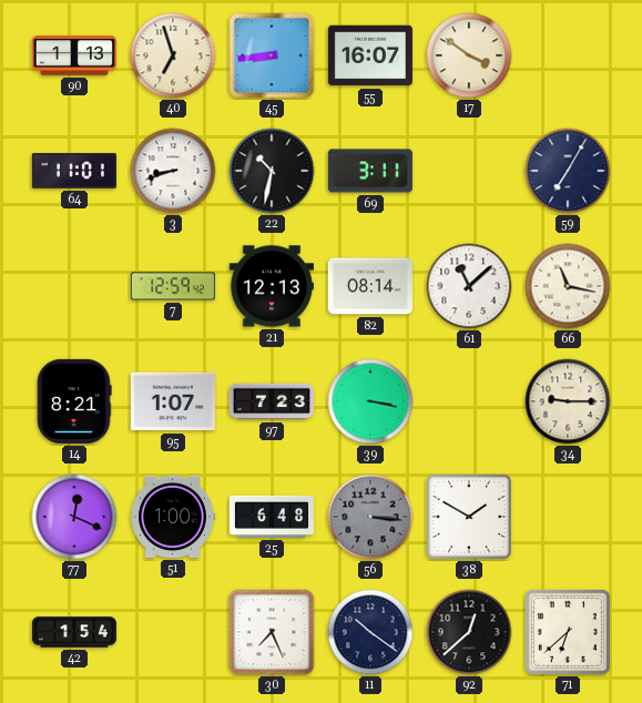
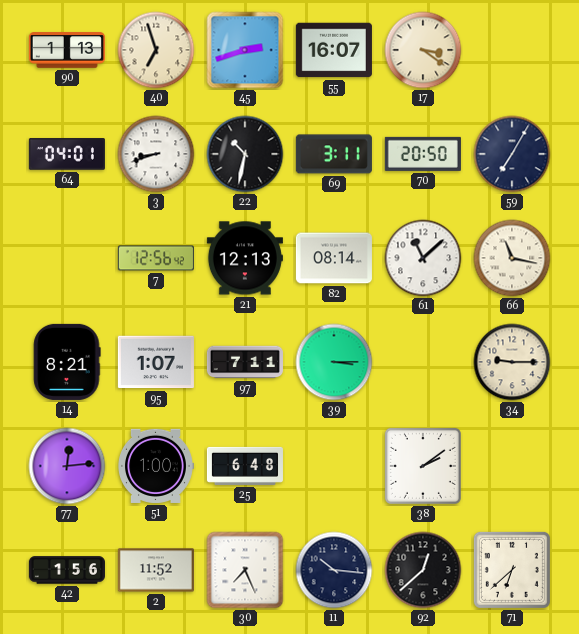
45: 8:44 -> 2:42 (245, 50)
17: 3:51 -> 3:21 (423, 50)
64: 11:01 -> 04:01 (67, 154)
70: none -> 20:50 (423, 154)
7: 12:59 -> 12:56 (156, 258)
97: 7:23 -> 7:11 (245, 362)
39: 3:17 -> 3:15 (334, 362)
77: 12:19 -> 12:14 (67, 466)
56: 3:16 -> none (370, 517)
38: 1:50 -> 2:09 (423, 466)
42: 1:54 -> 1:56 (67, 570)
2: none -> 11:52 (156, 570)
11: 10:21 -> 10:16 (334, 570)
